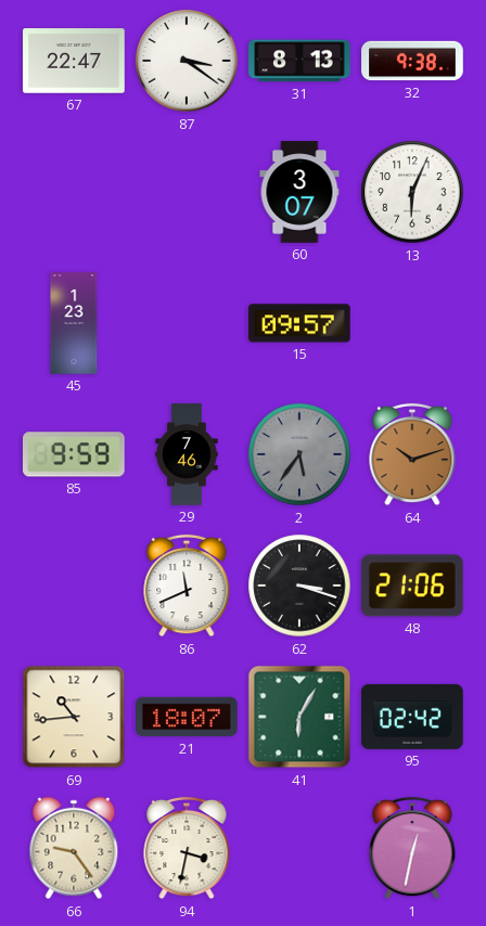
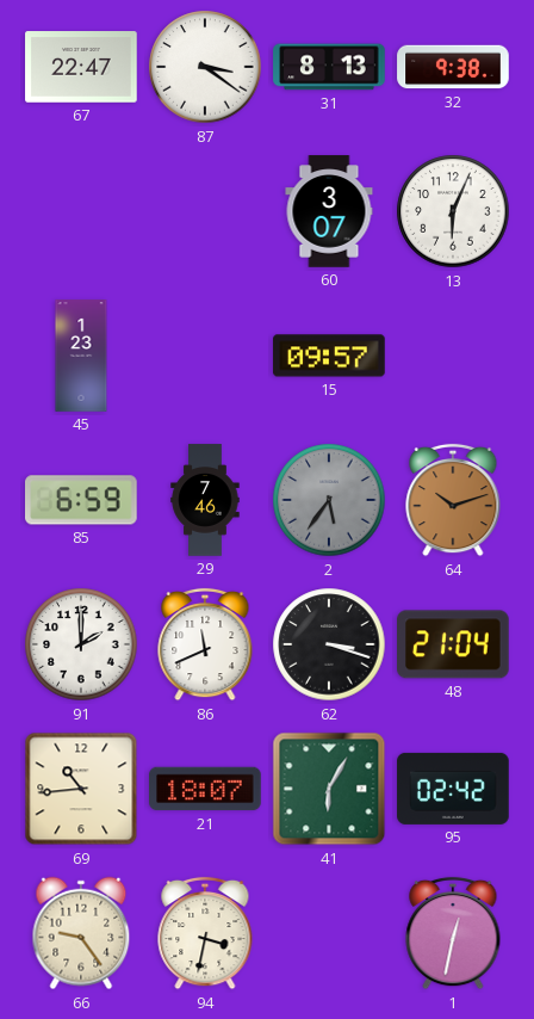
85: 9:59 -> 6:59 (82, 500)
91: none -> 2:00 (81, 644)
48: 21:06 -> 21:04 (454, 644)
